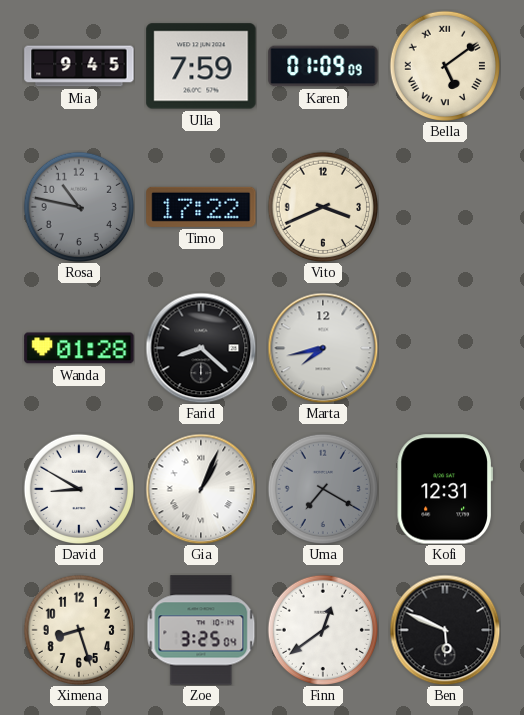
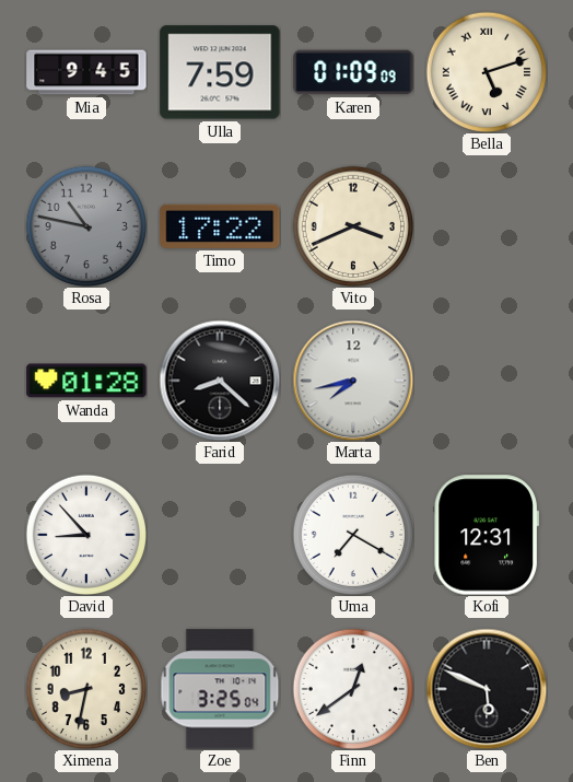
Bella: 5:09 -> 5:12 (486, 71)
David: 8:50 -> 8:53 (85, 534)
Gia: 1:04 -> none (201, 489)
Uma dial: grey -> white (352, 534)
Ximena: 8:27 -> 8:32 (85, 688)
